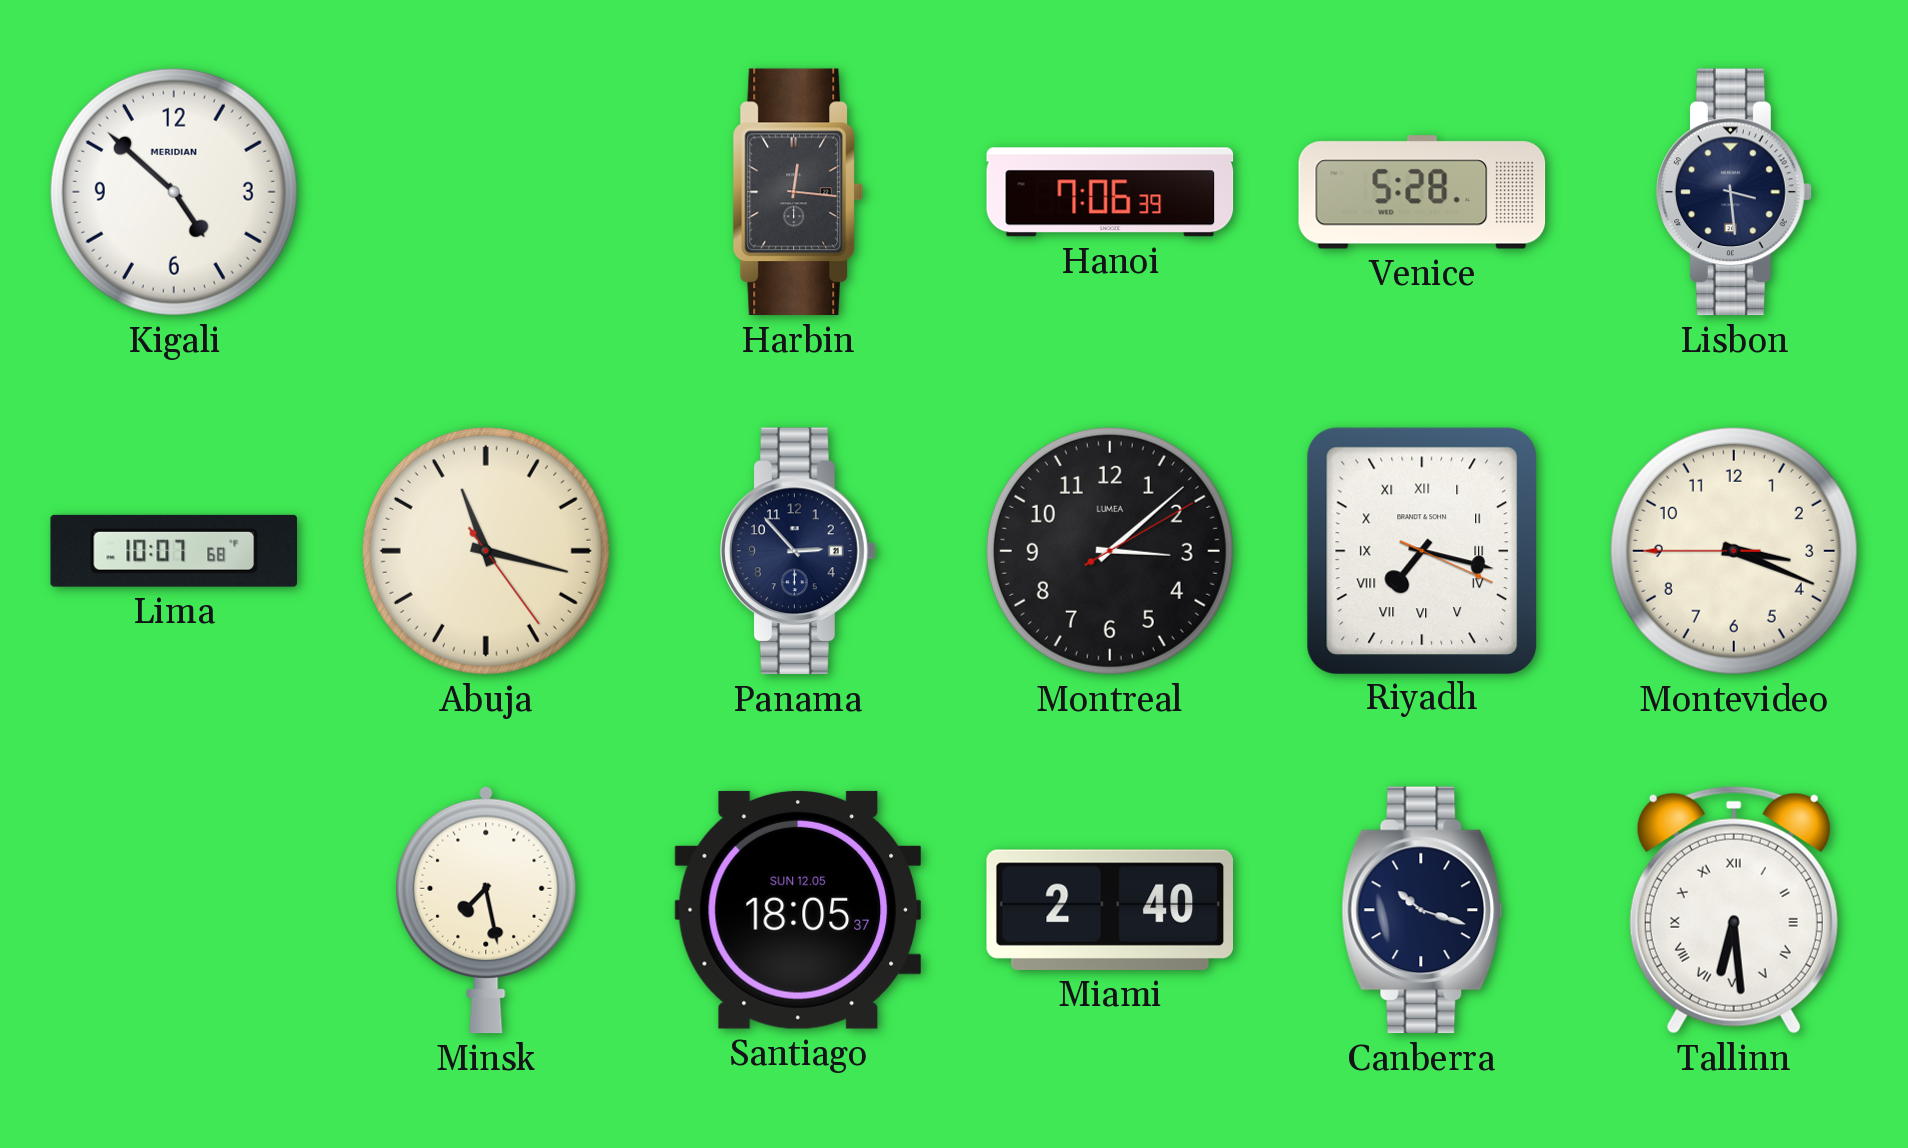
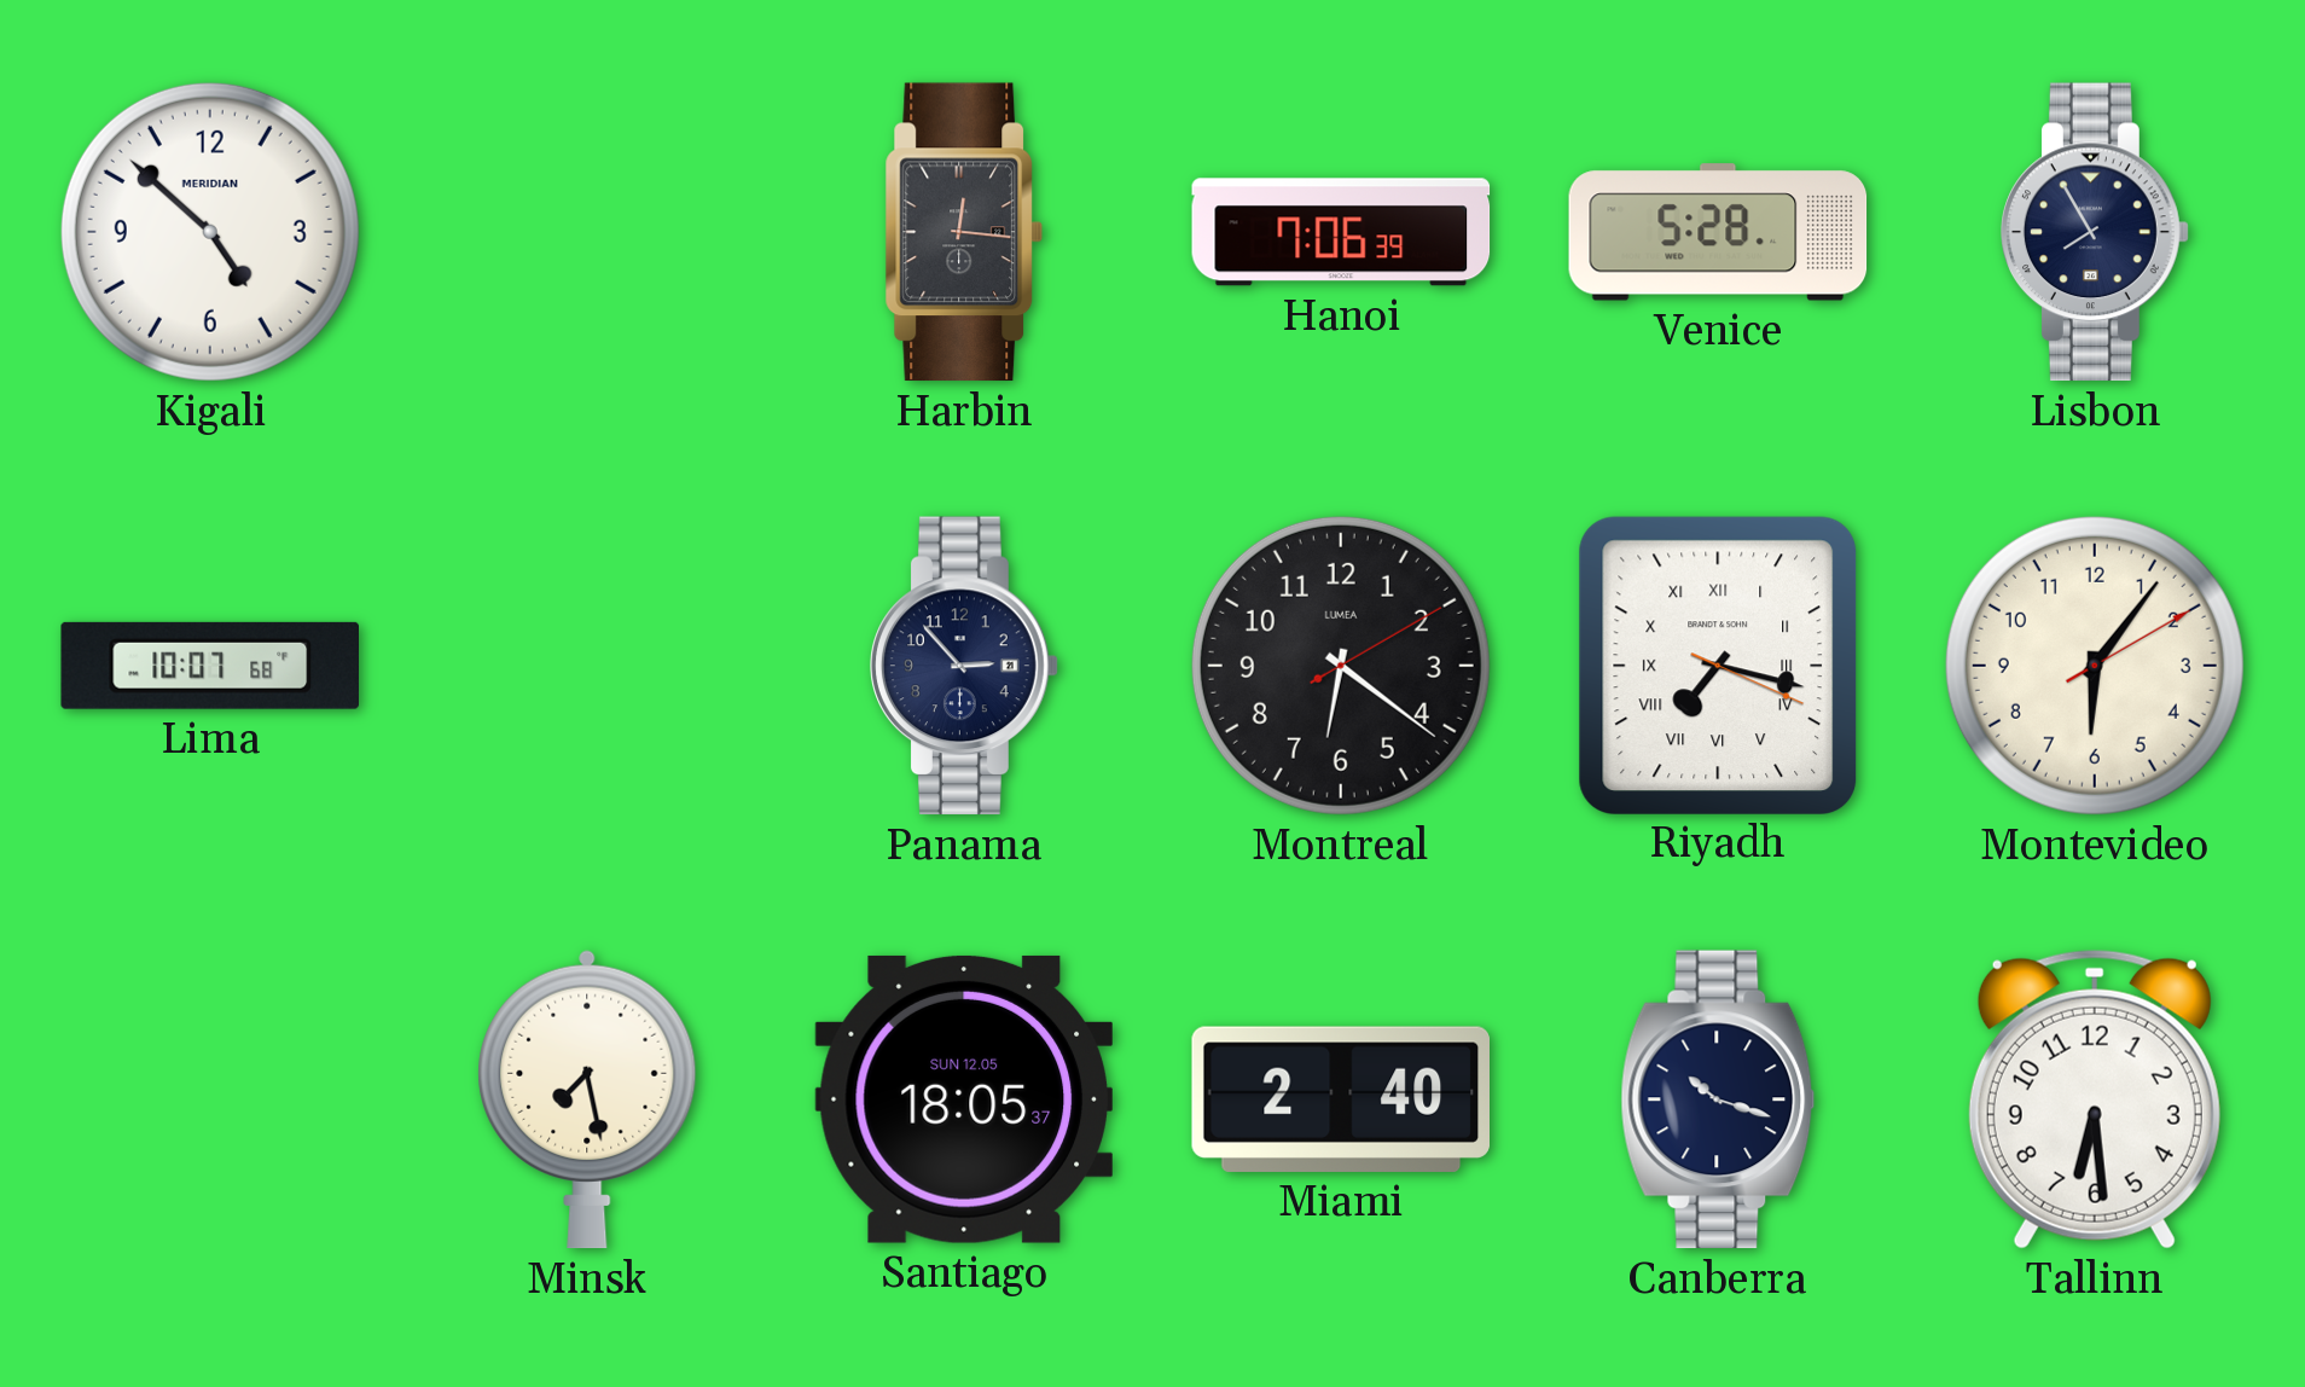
Lisbon: 3:29 -> 7:55 (2095, 232)
Abuja: 11:17 -> none (486, 551)
Montreal: 3:08 -> 6:21 (1341, 666)
Montevideo: 3:18 -> 6:06 (2095, 666)
Tallinn numerals: Roman -> Arabic (2095, 1099)
